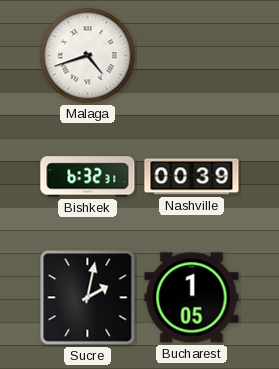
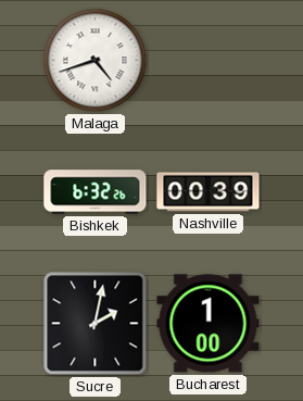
Bishkek: 6:32:31 -> 6:32:26 (96, 192)
Bucharest: 1:05 -> 1:00 (209, 324)
